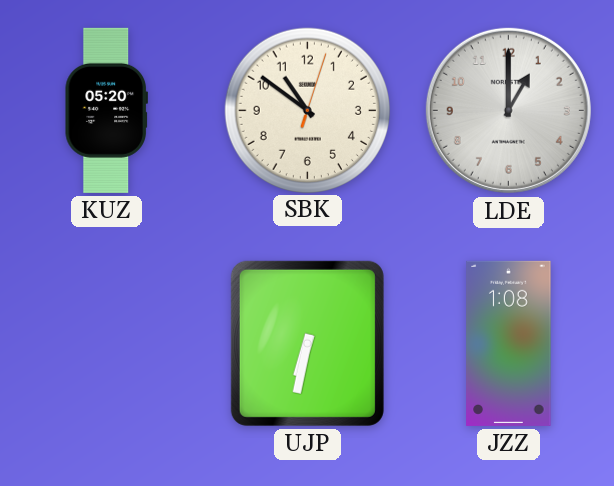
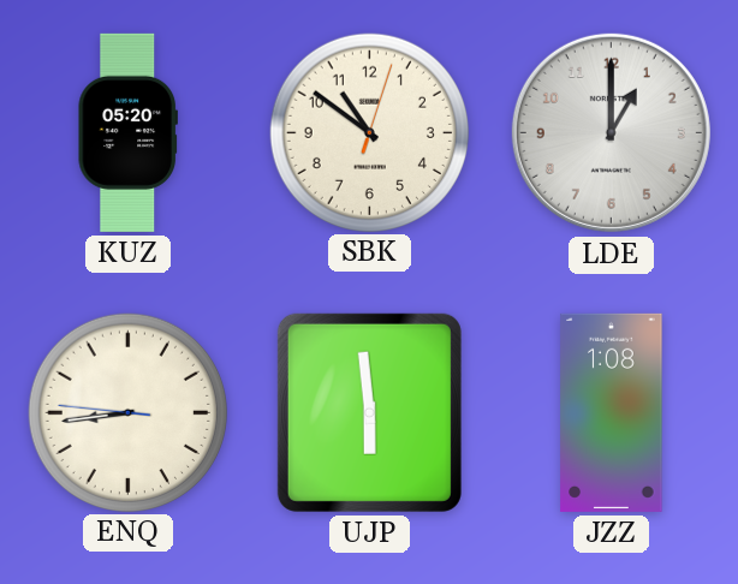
ENQ: none -> 8:43 (127, 412)
UJP: 6:32 -> 5:59 (369, 412)
